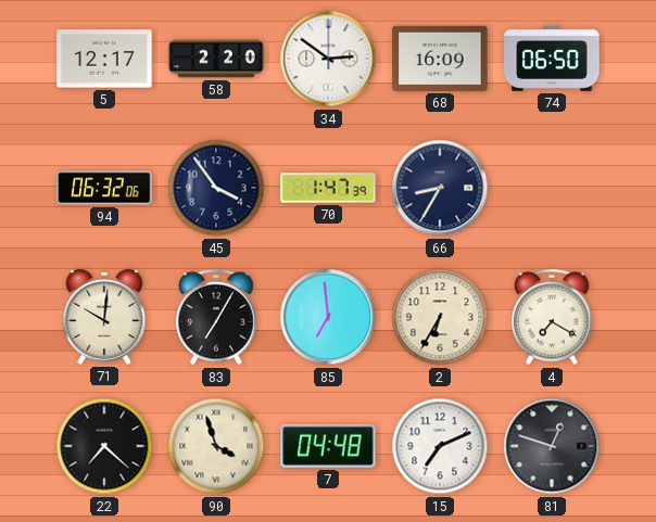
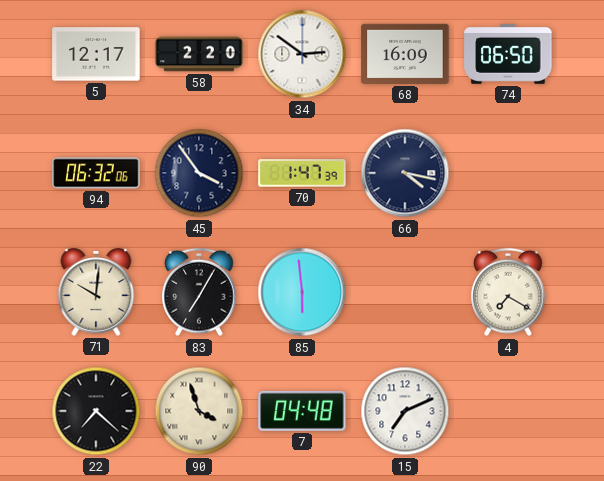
66: 8:35 -> 4:17 (405, 173)
85: 6:59 -> 5:59 (302, 292)
2: 6:35 -> none (440, 317)
81: 12:48 -> none (552, 446)
